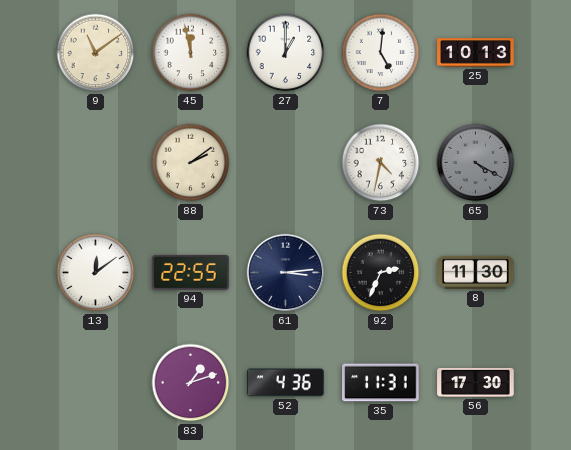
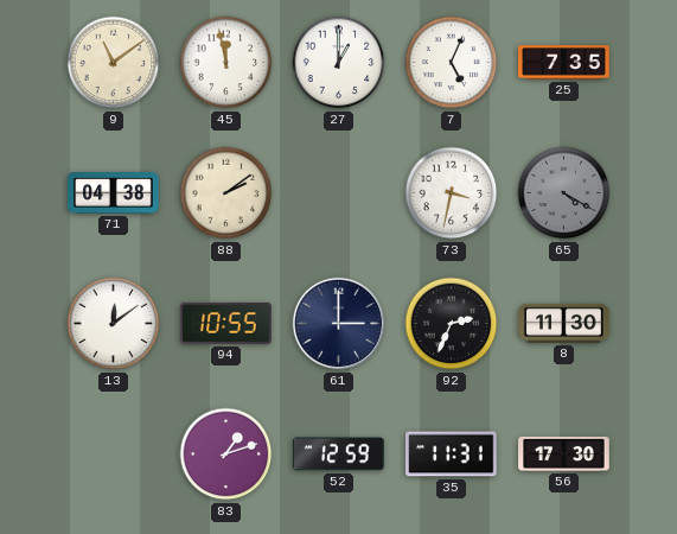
7: 5:01 -> 5:04 (452, 63)
25: 10:13 -> 7:35 (564, 63)
71: none -> 04:38 (114, 193)
73: 4:32 -> 3:32 (452, 193)
94: 22:55 -> 10:55 (226, 323)
61: 3:14 -> 3:00 (339, 324)
52: 4:36 -> 12:59 (339, 454)
